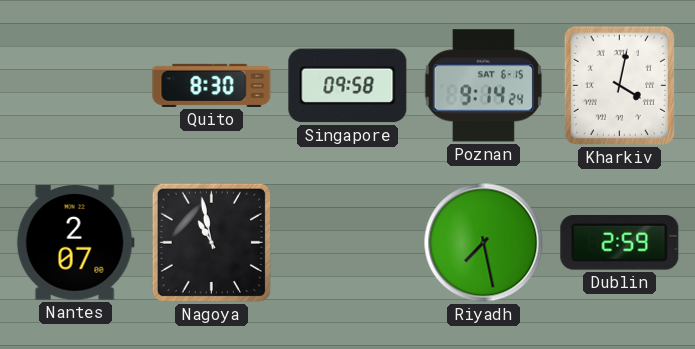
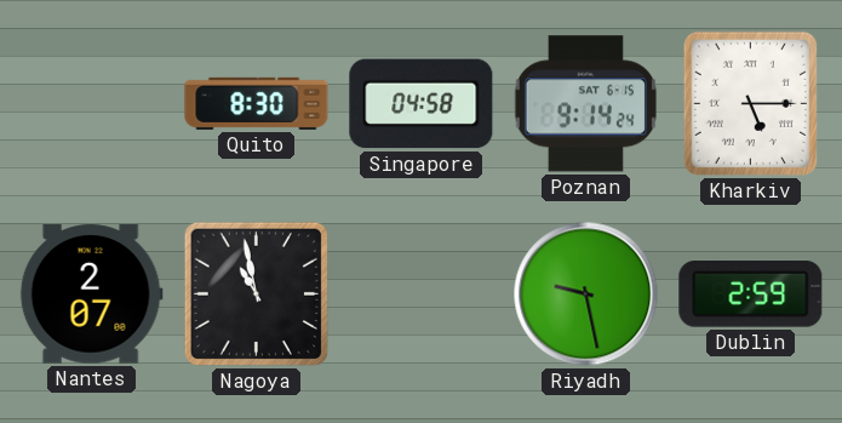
Singapore: 09:58 -> 04:58 (422, 104)
Kharkiv: 4:02 -> 5:15 (750, 103)
Riyadh: 7:28 -> 9:28 (586, 295)
